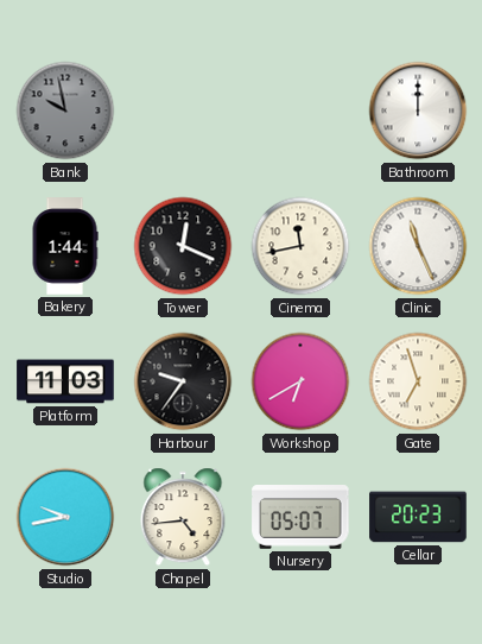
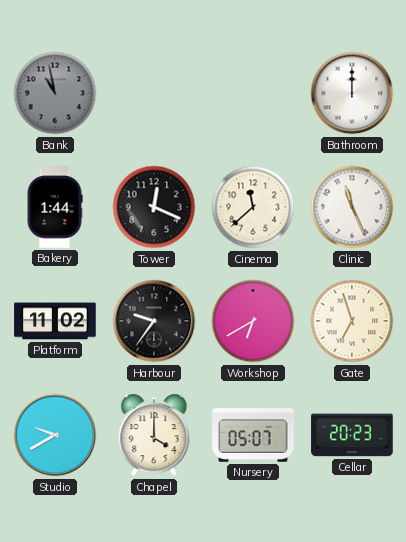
Bank: 9:58 -> 10:58 (55, 93)
Cinema: 11:43 -> 11:38 (253, 207)
Platform: 11:03 -> 11:02 (55, 321)
Studio: 9:43 -> 9:40 (55, 435)
Chapel: 4:44 -> 4:00 (154, 435)
